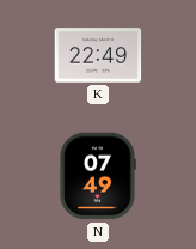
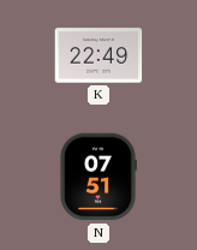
N: 07:49 -> 07:51 (98, 177)
